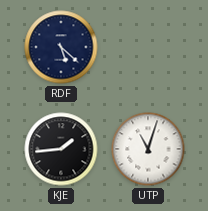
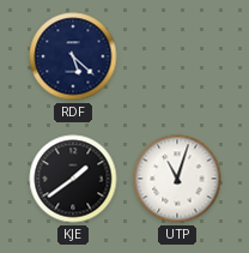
KJE: 1:44 -> 1:39 (73, 179)
